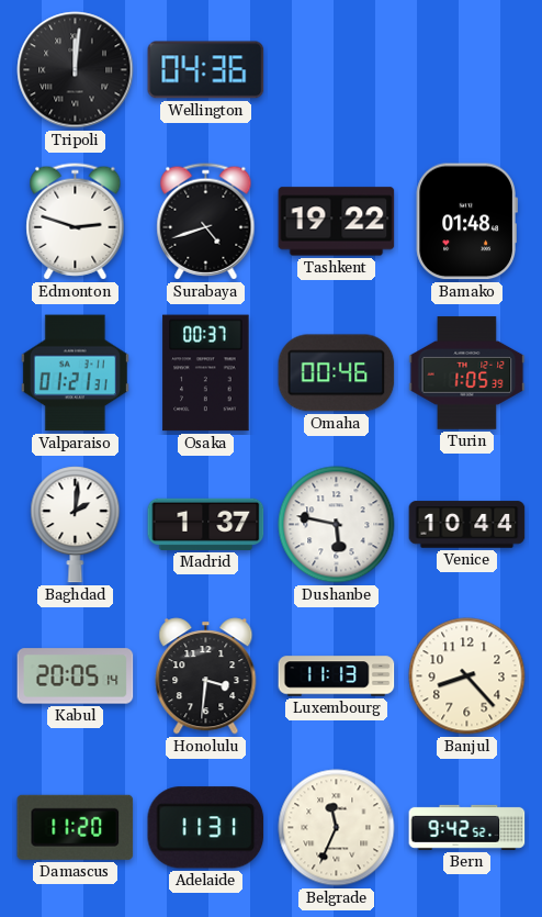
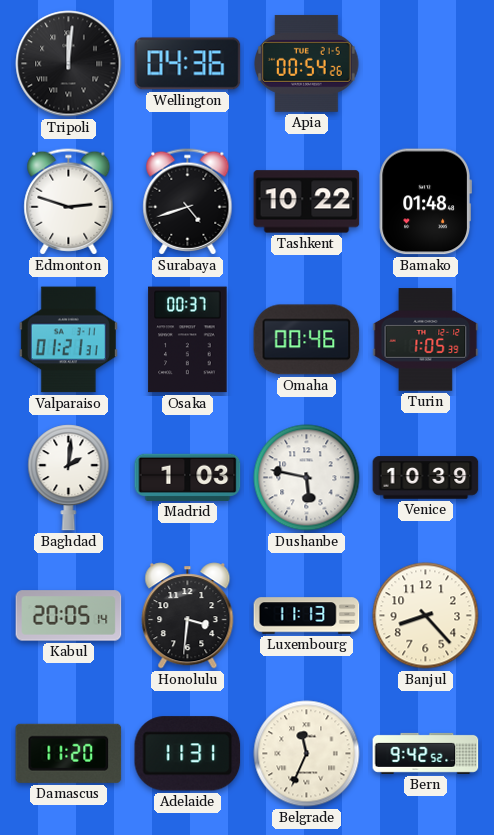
Apia: none -> 00:54 (307, 63)
Tashkent: 19:22 -> 10:22 (307, 202)
Madrid: 1:37 -> 1:03 (188, 477)
Venice: 10:44 -> 10:39 (426, 478)
